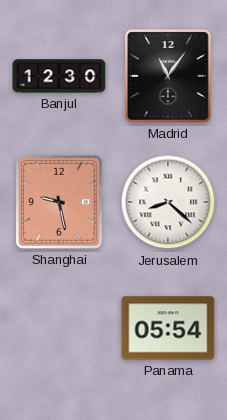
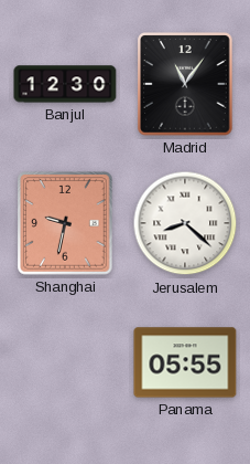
Shanghai: 9:28 -> 9:32 (65, 223)
Panama: 05:54 -> 05:55 (185, 362)
